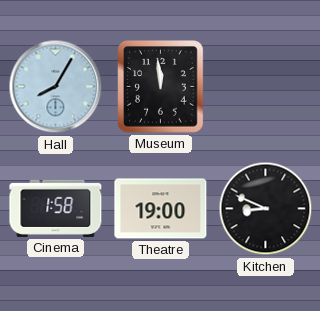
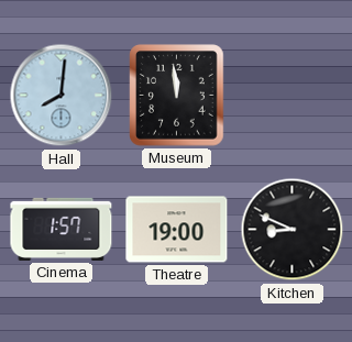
Hall: 8:05 -> 8:01 (62, 96)
Cinema: 1:58 -> 1:57 (62, 229)
